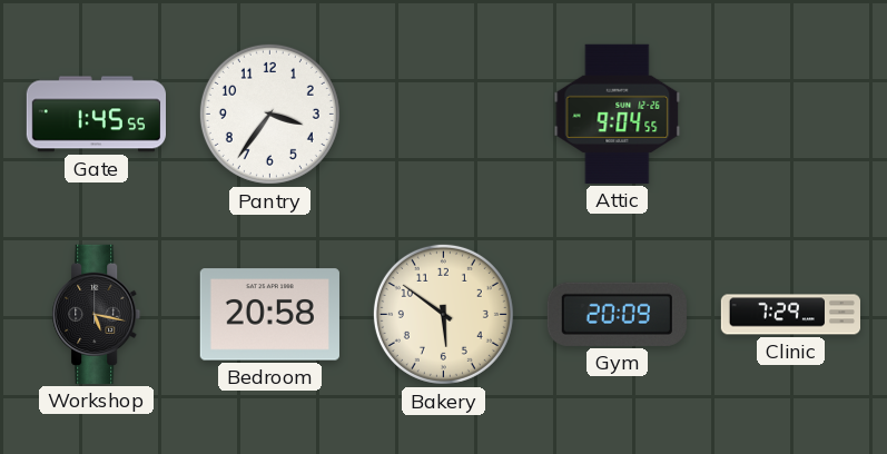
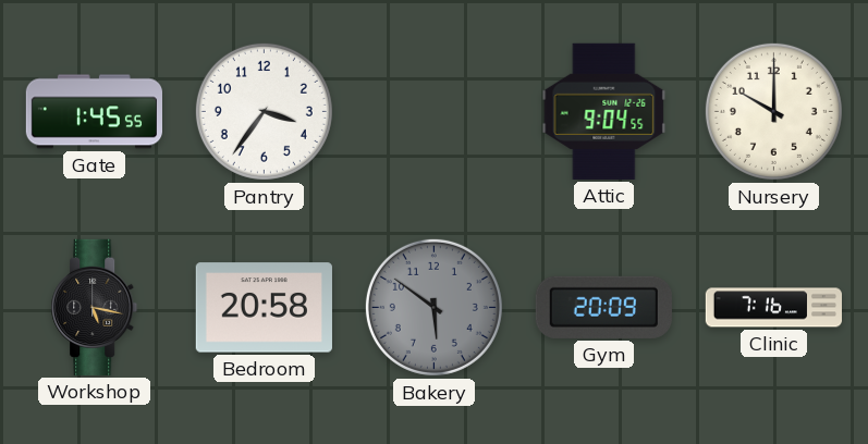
Nursery: none -> 10:00 (773, 111)
Bakery dial: cream -> grey (433, 307)
Clinic: 7:29 -> 7:16 (773, 308)
